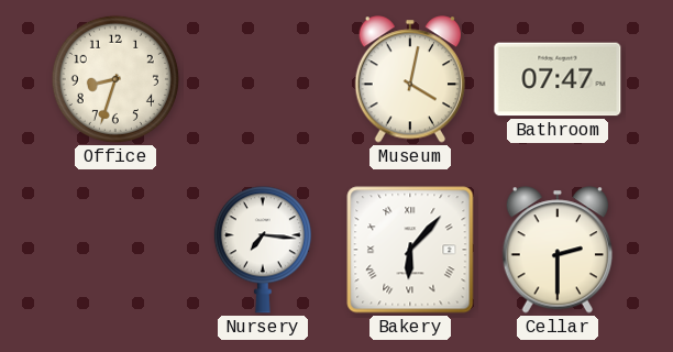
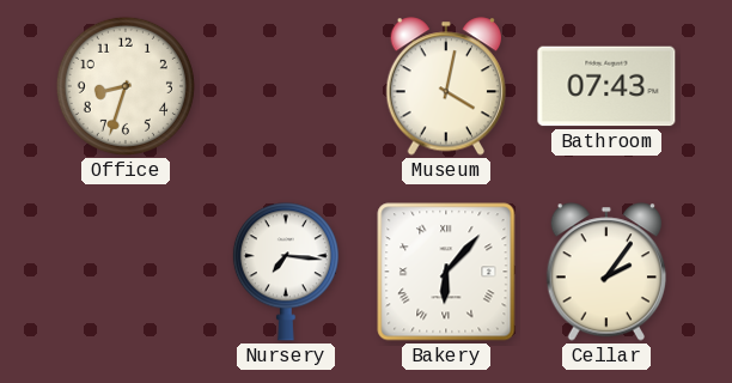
Bathroom: 07:47 -> 07:43 (606, 86)
Cellar: 2:30 -> 2:06 (606, 272)
